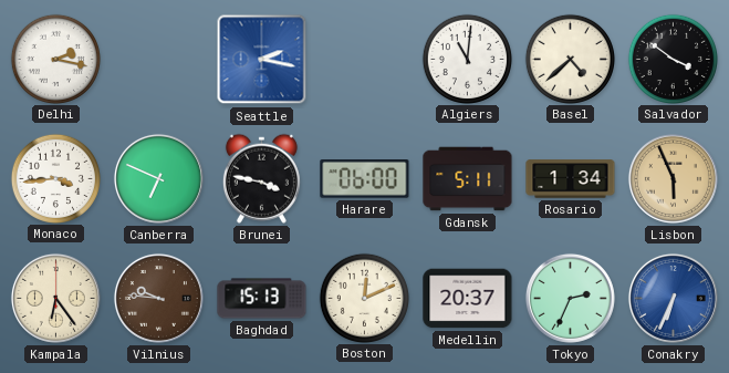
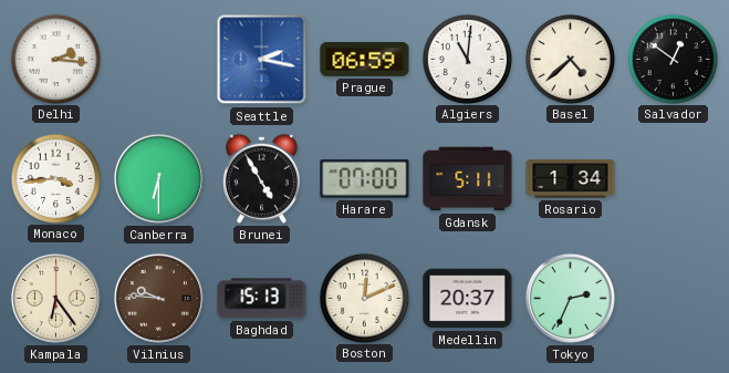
Delhi: 2:17 -> 2:16 (55, 59)
Prague: none -> 06:59 (365, 59)
Salvador: 3:51 -> 12:51 (673, 59)
Canberra: 6:49 -> 6:30 (158, 178)
Brunei: 3:47 -> 4:55 (261, 178)
Harare: 06:00 -> 07:00 (365, 179)
Lisbon: 5:56 -> none (673, 178)
Conakry: 6:34 -> none (673, 298)
